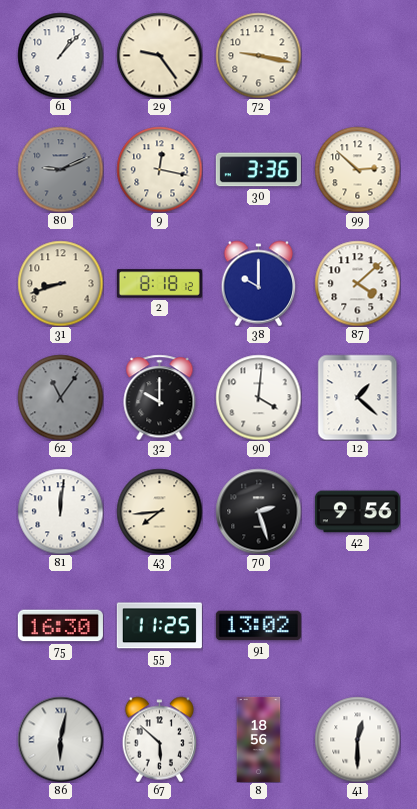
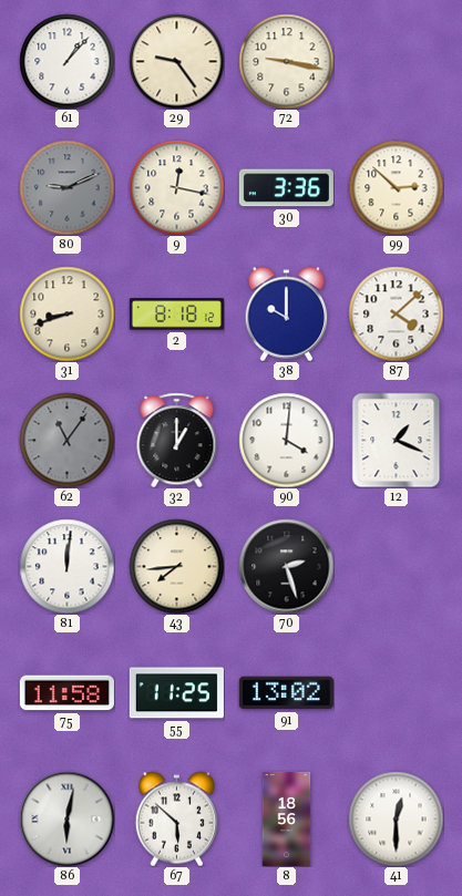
32: 10:00 -> 1:00 (177, 440)
12: 1:22 -> 1:19 (397, 440)
42: 9:56 -> none (357, 512)
75: 16:30 -> 11:58 (66, 693)
